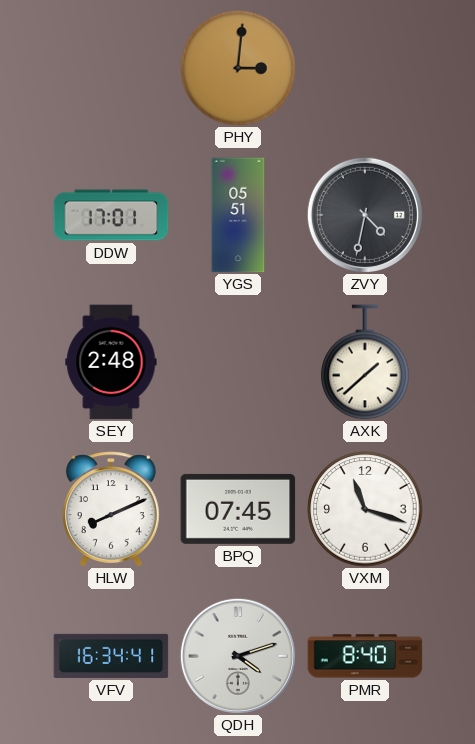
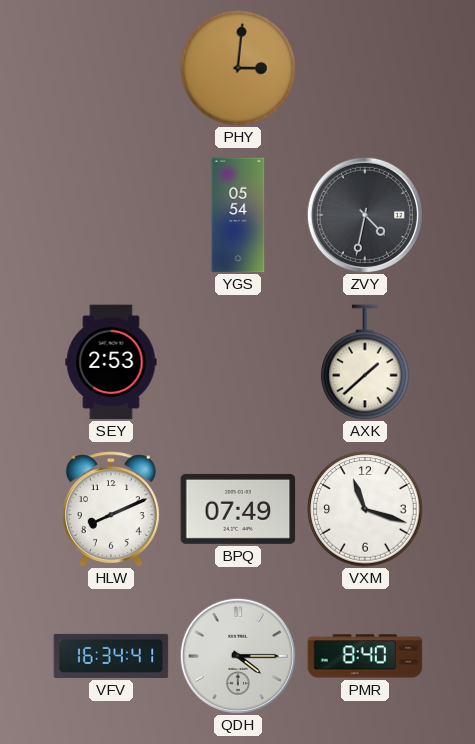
DDW: 17:01 -> none (111, 215)
YGS: 05:51 -> 05:54 (238, 215)
SEY: 2:48 -> 2:53 (111, 362)
BPQ: 07:45 -> 07:49 (238, 509)
QDH: 4:12 -> 4:15 (238, 656)
